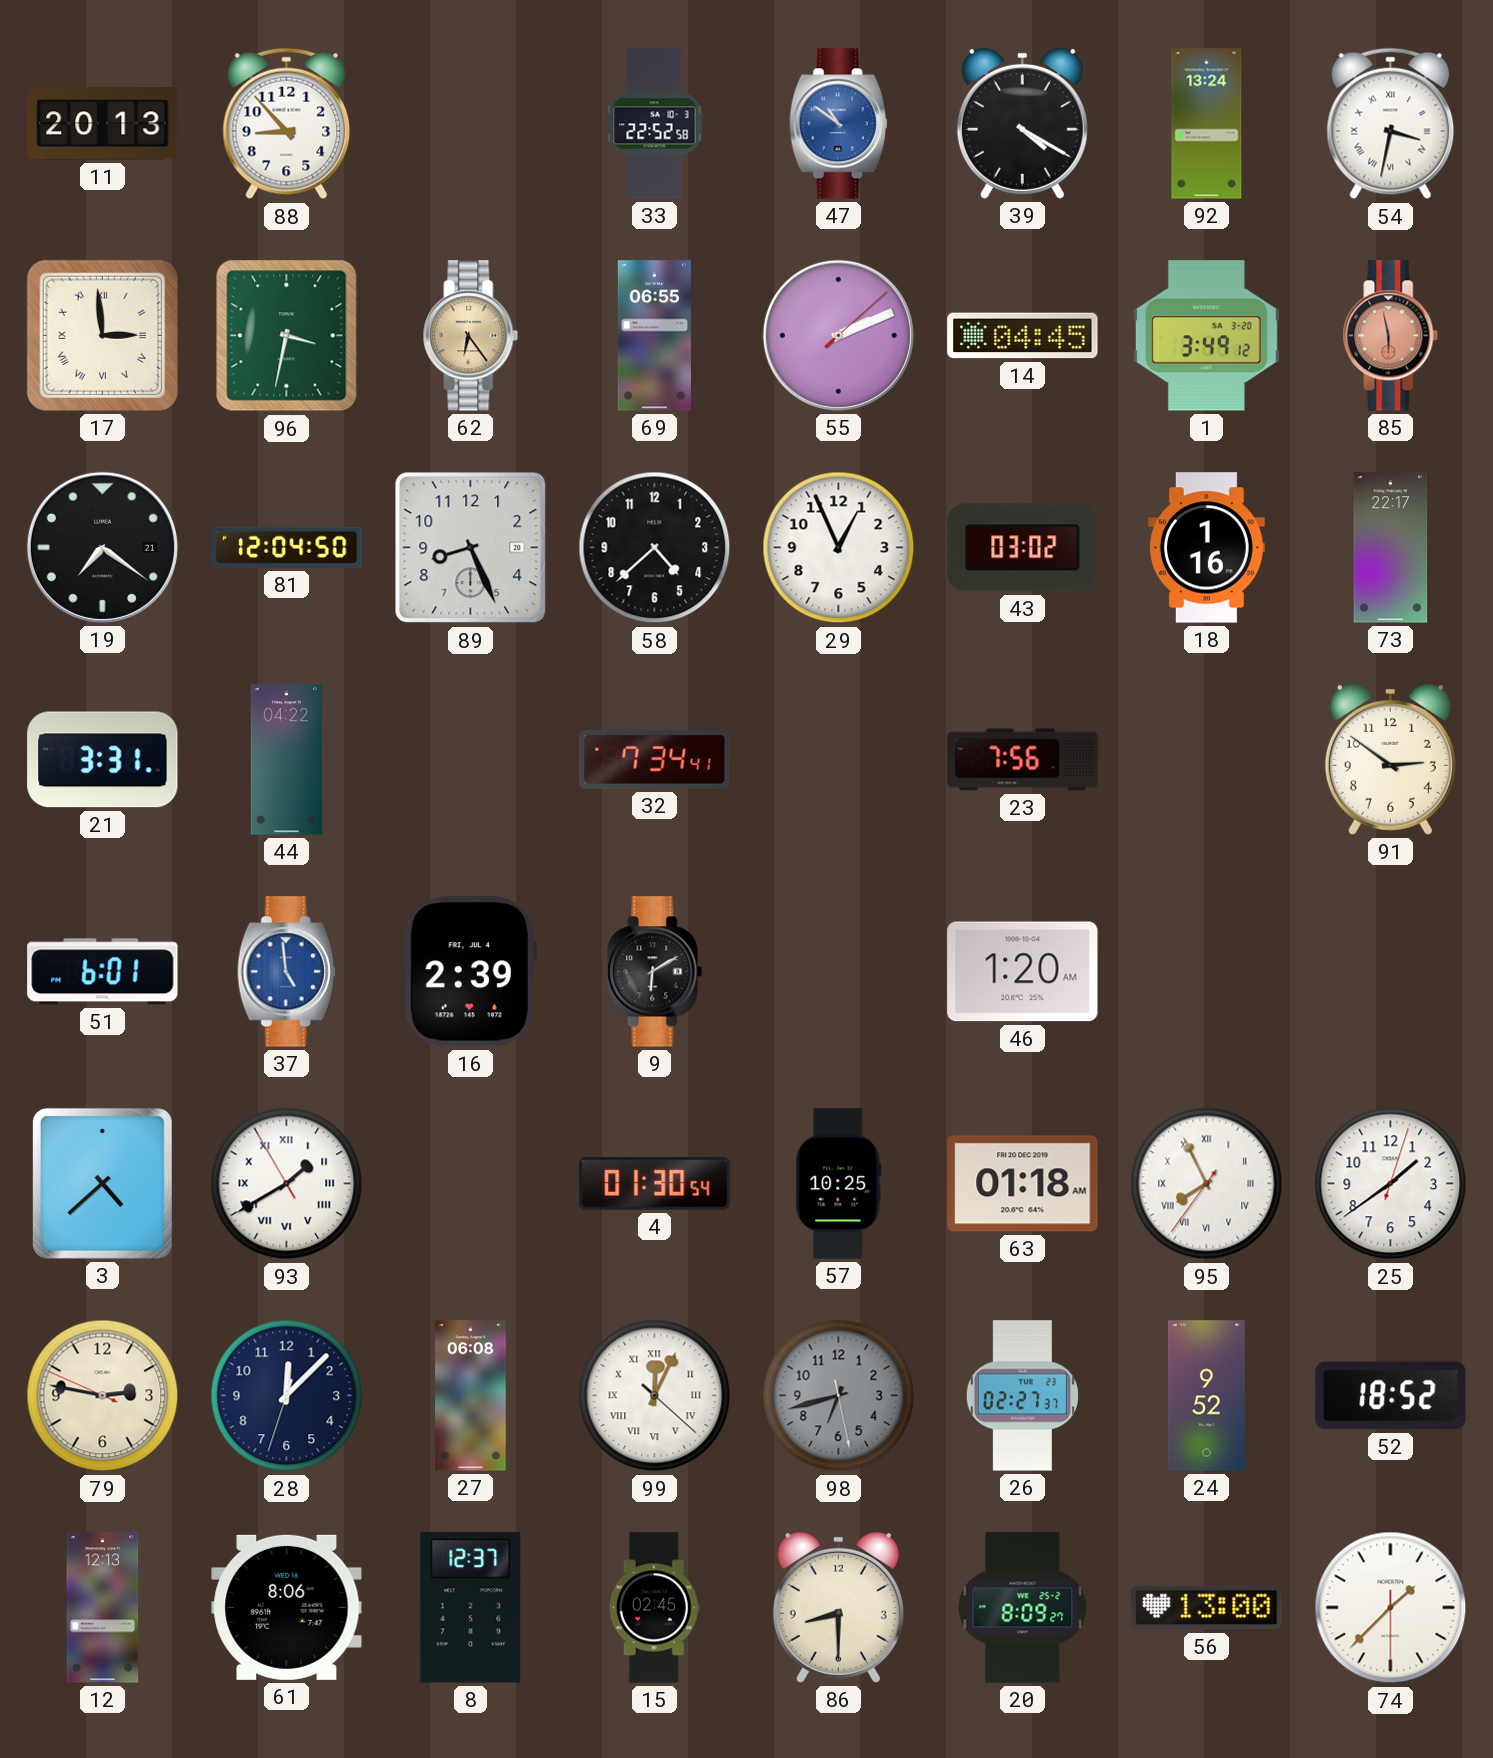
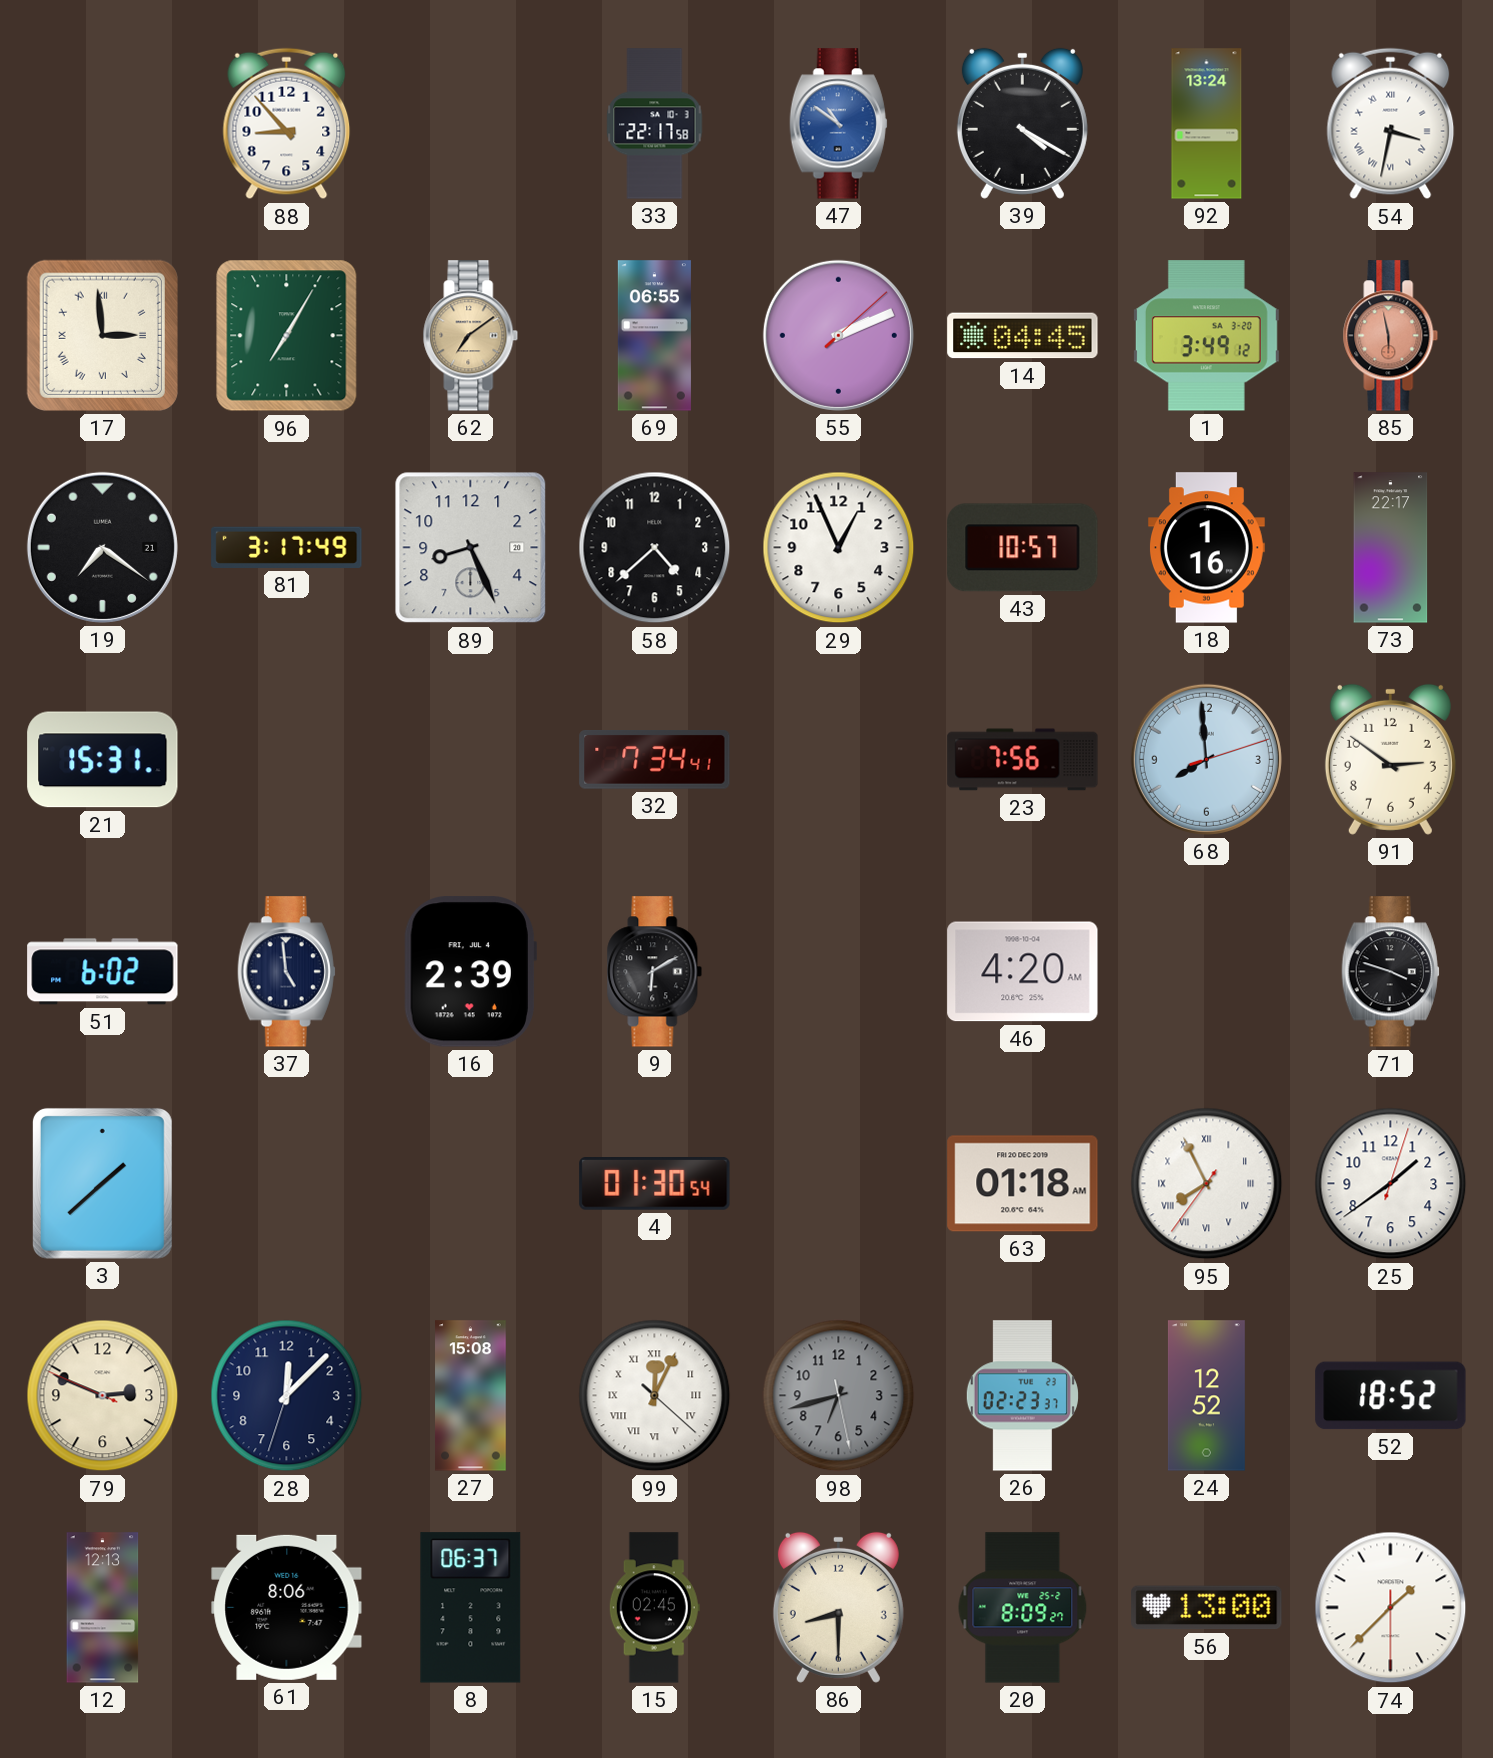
11: 20:13 -> none (103, 124)
33: 22:52 -> 22:17 (655, 124)
96: 3:32 -> 7:05 (287, 336)
62: 6:24 -> 7:09 (471, 336)
81: 12:04 -> 3:17 (287, 547)
43: 03:02 -> 10:57 (1023, 548)
21: 3:31 -> 15:31 (103, 760)
44: 04:22 -> none (286, 760)
68: none -> 7:59 (1206, 759)
51: 6:01 -> 6:02 (103, 972)
37 dial: blue -> navy (286, 972)
46: 1:20 -> 4:20 (1023, 972)
71: none -> 3:48 (1390, 972)
3: 4:38 -> 1:38 (102, 1183)
93: 1:39 -> none (287, 1184)
57: 10:25 -> none (839, 1184)
79: 2:46 -> 2:48 (103, 1396)
27: 06:08 -> 15:08 (471, 1396)
26: 02:27 -> 02:23 (1022, 1396)
24: 9:52 -> 12:52 (1206, 1396)
8: 12:37 -> 06:37 (471, 1608)
